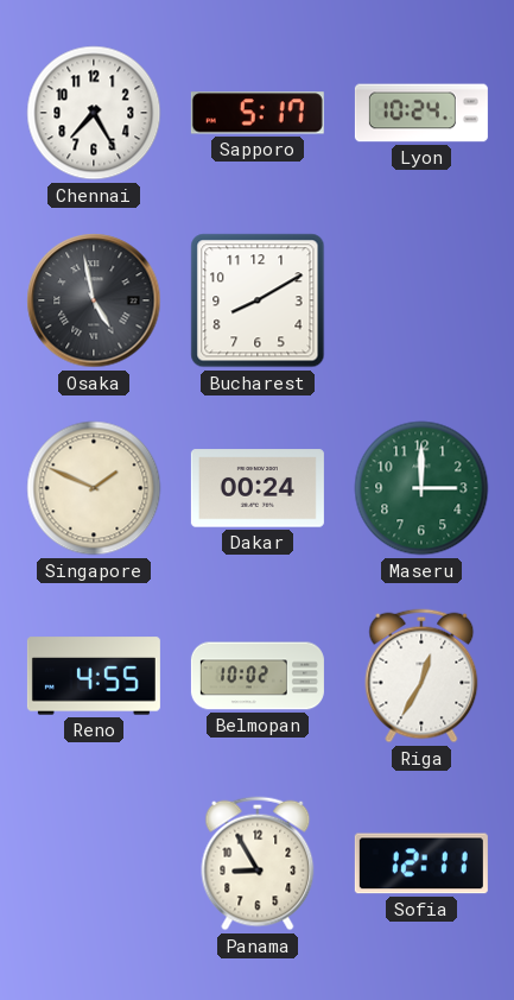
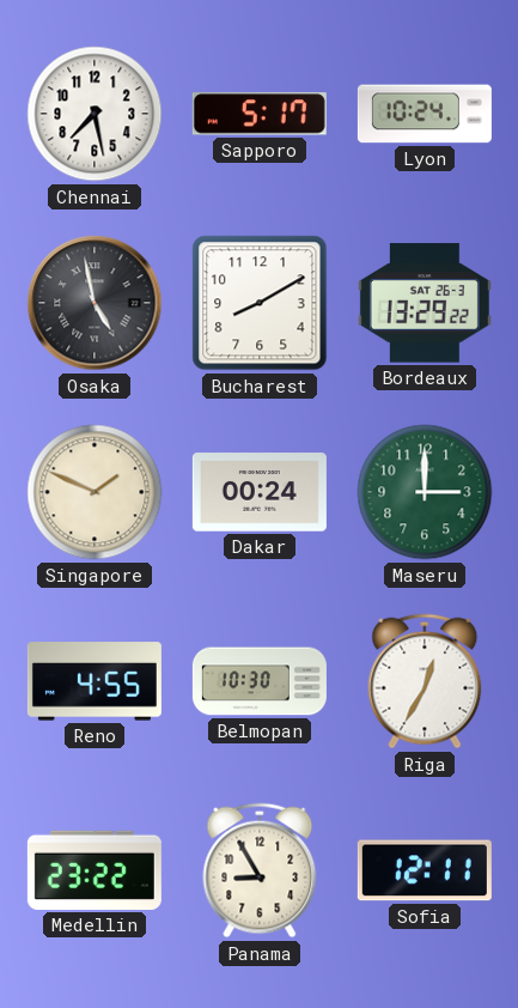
Chennai: 7:25 -> 7:28 (95, 114)
Bordeaux: none -> 13:29 (425, 303)
Belmopan: 10:02 -> 10:30 (260, 681)
Medellin: none -> 23:22 (95, 870)
